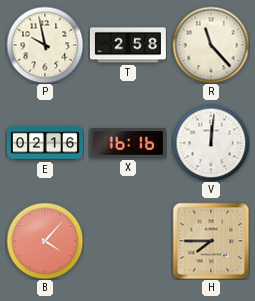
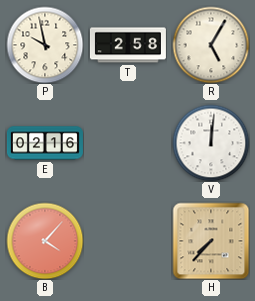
R: 11:23 -> 5:05 (211, 45)
X: 16:16 -> none (128, 143)
H: 7:45 -> 7:37 (211, 241)
